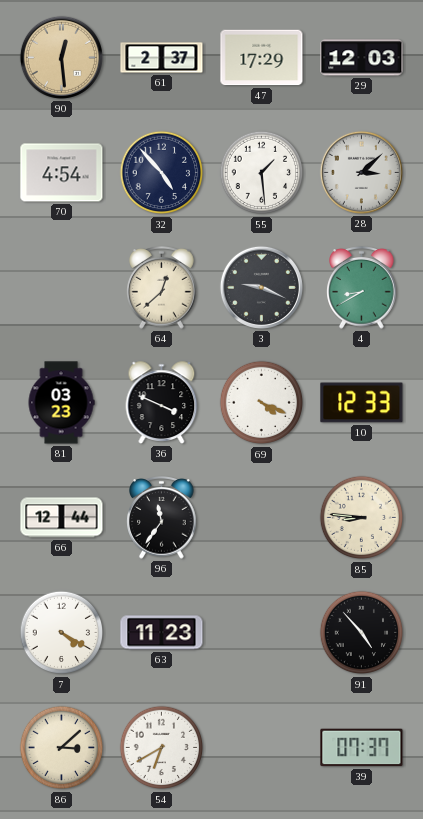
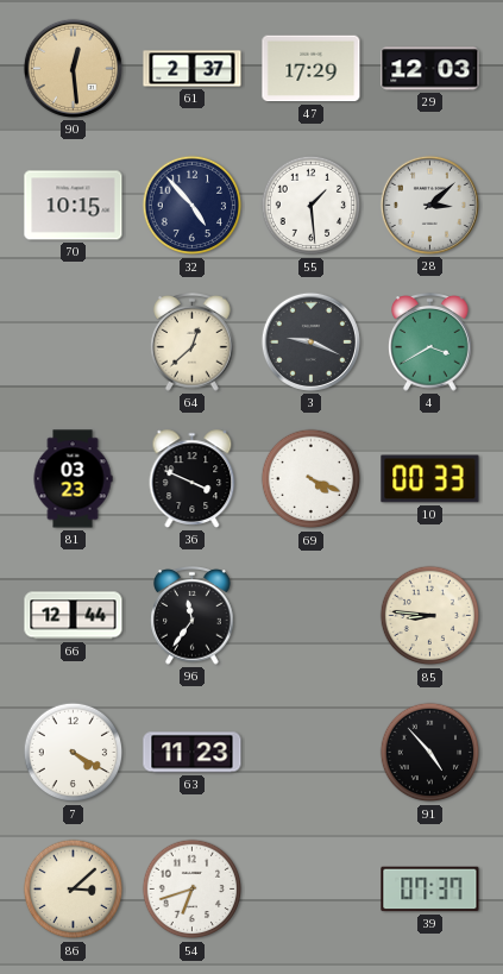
70: 4:54 -> 10:15 (74, 206)
4: 8:40 -> 3:40 (430, 343)
10: 12:33 -> 00:33 (430, 479)
54: 6:40 -> 6:42 (193, 890)
